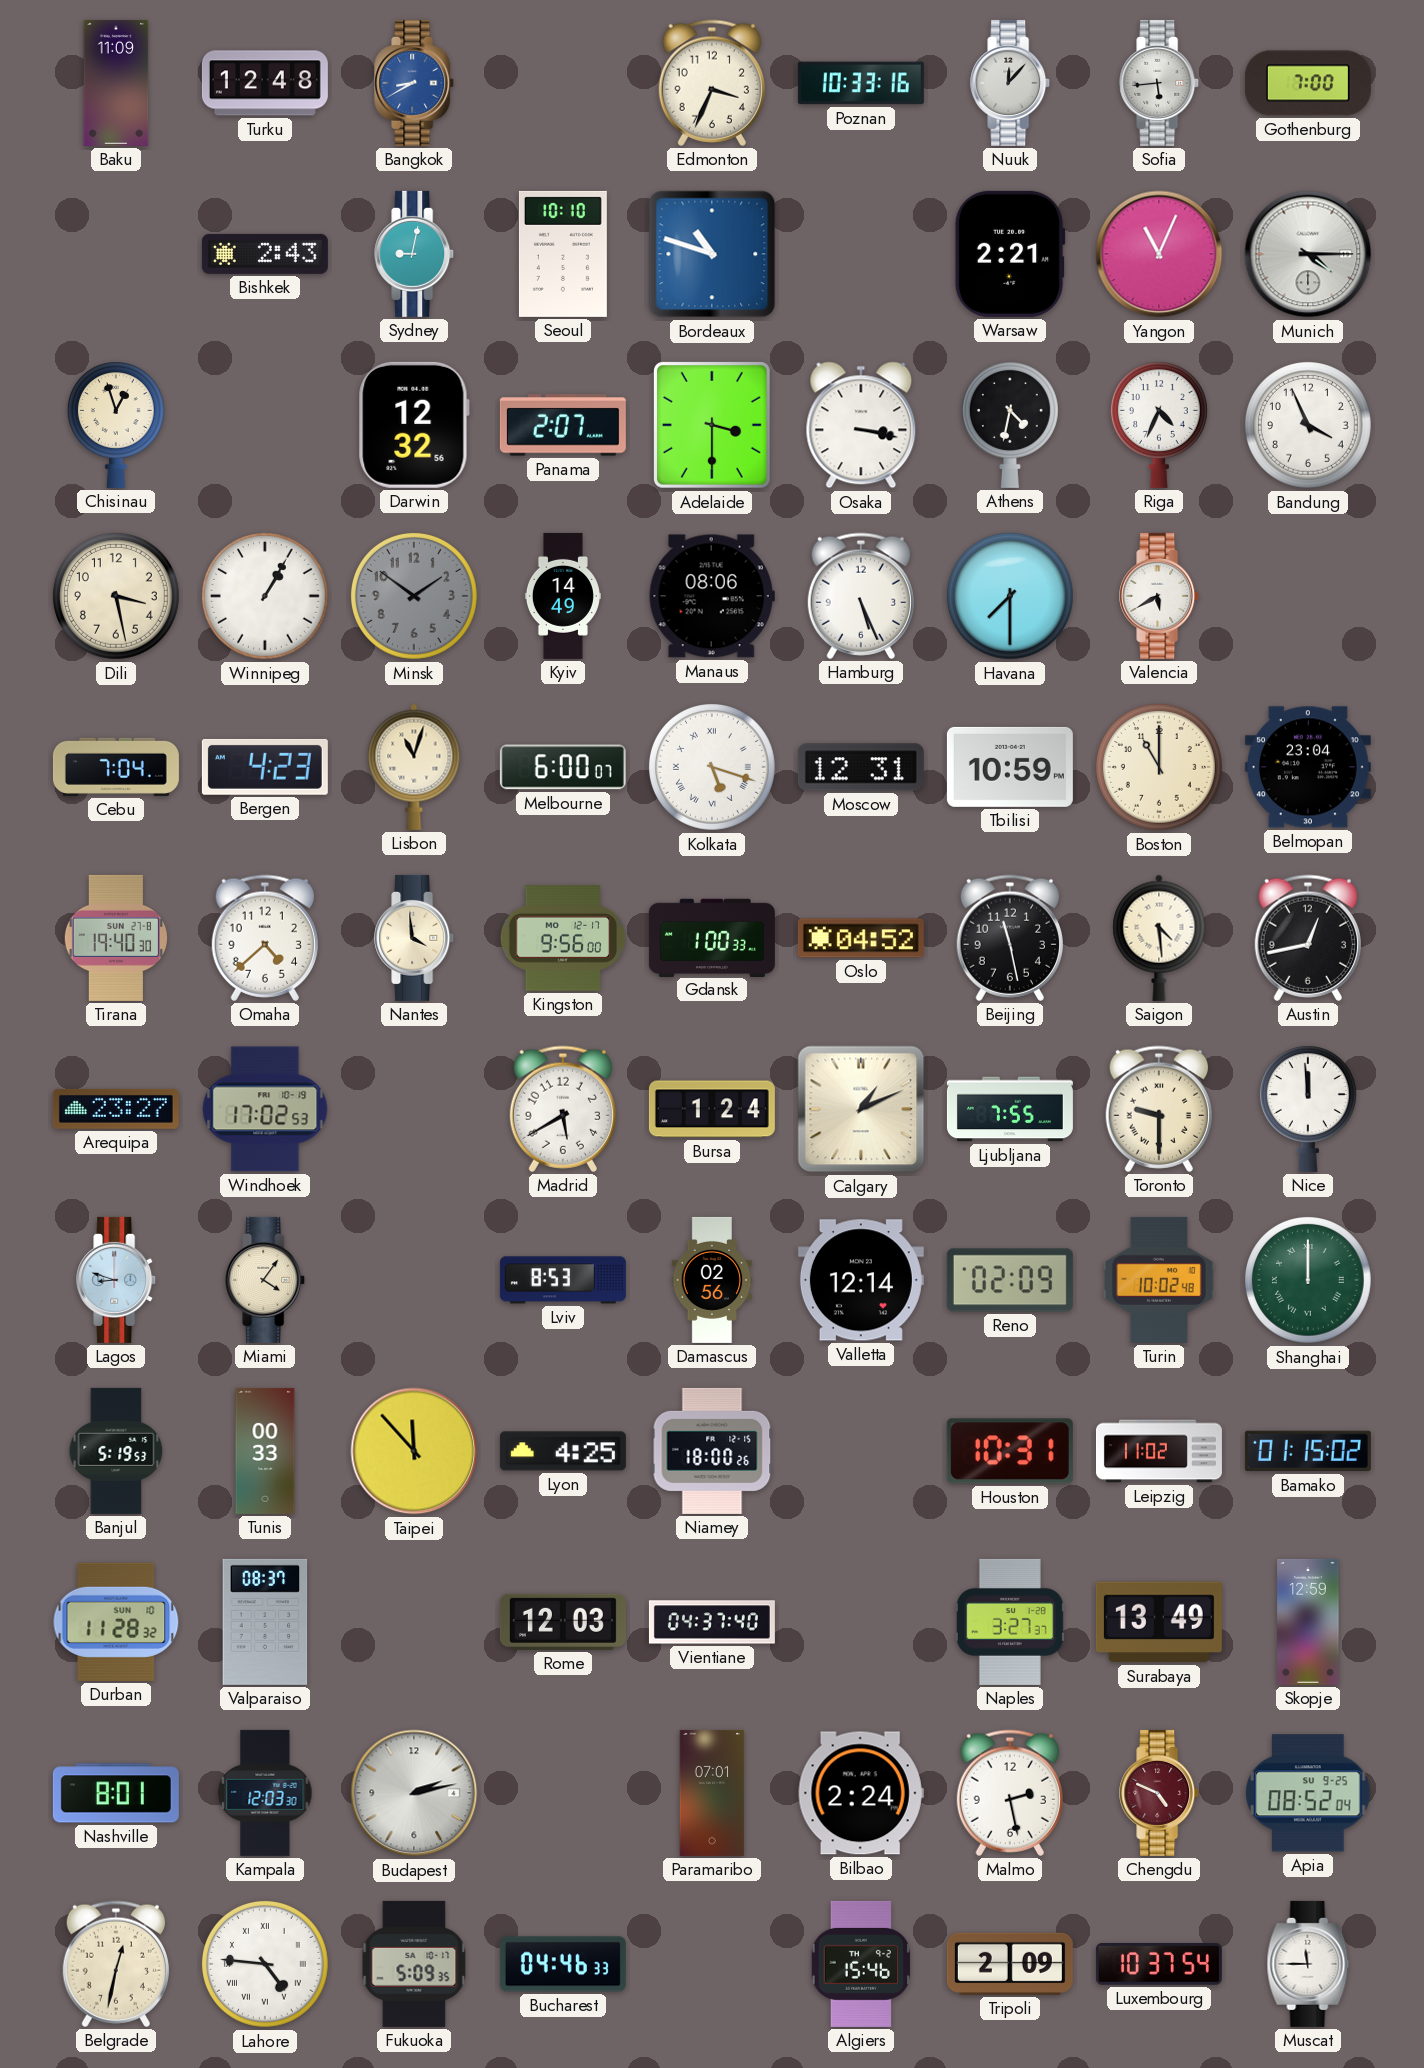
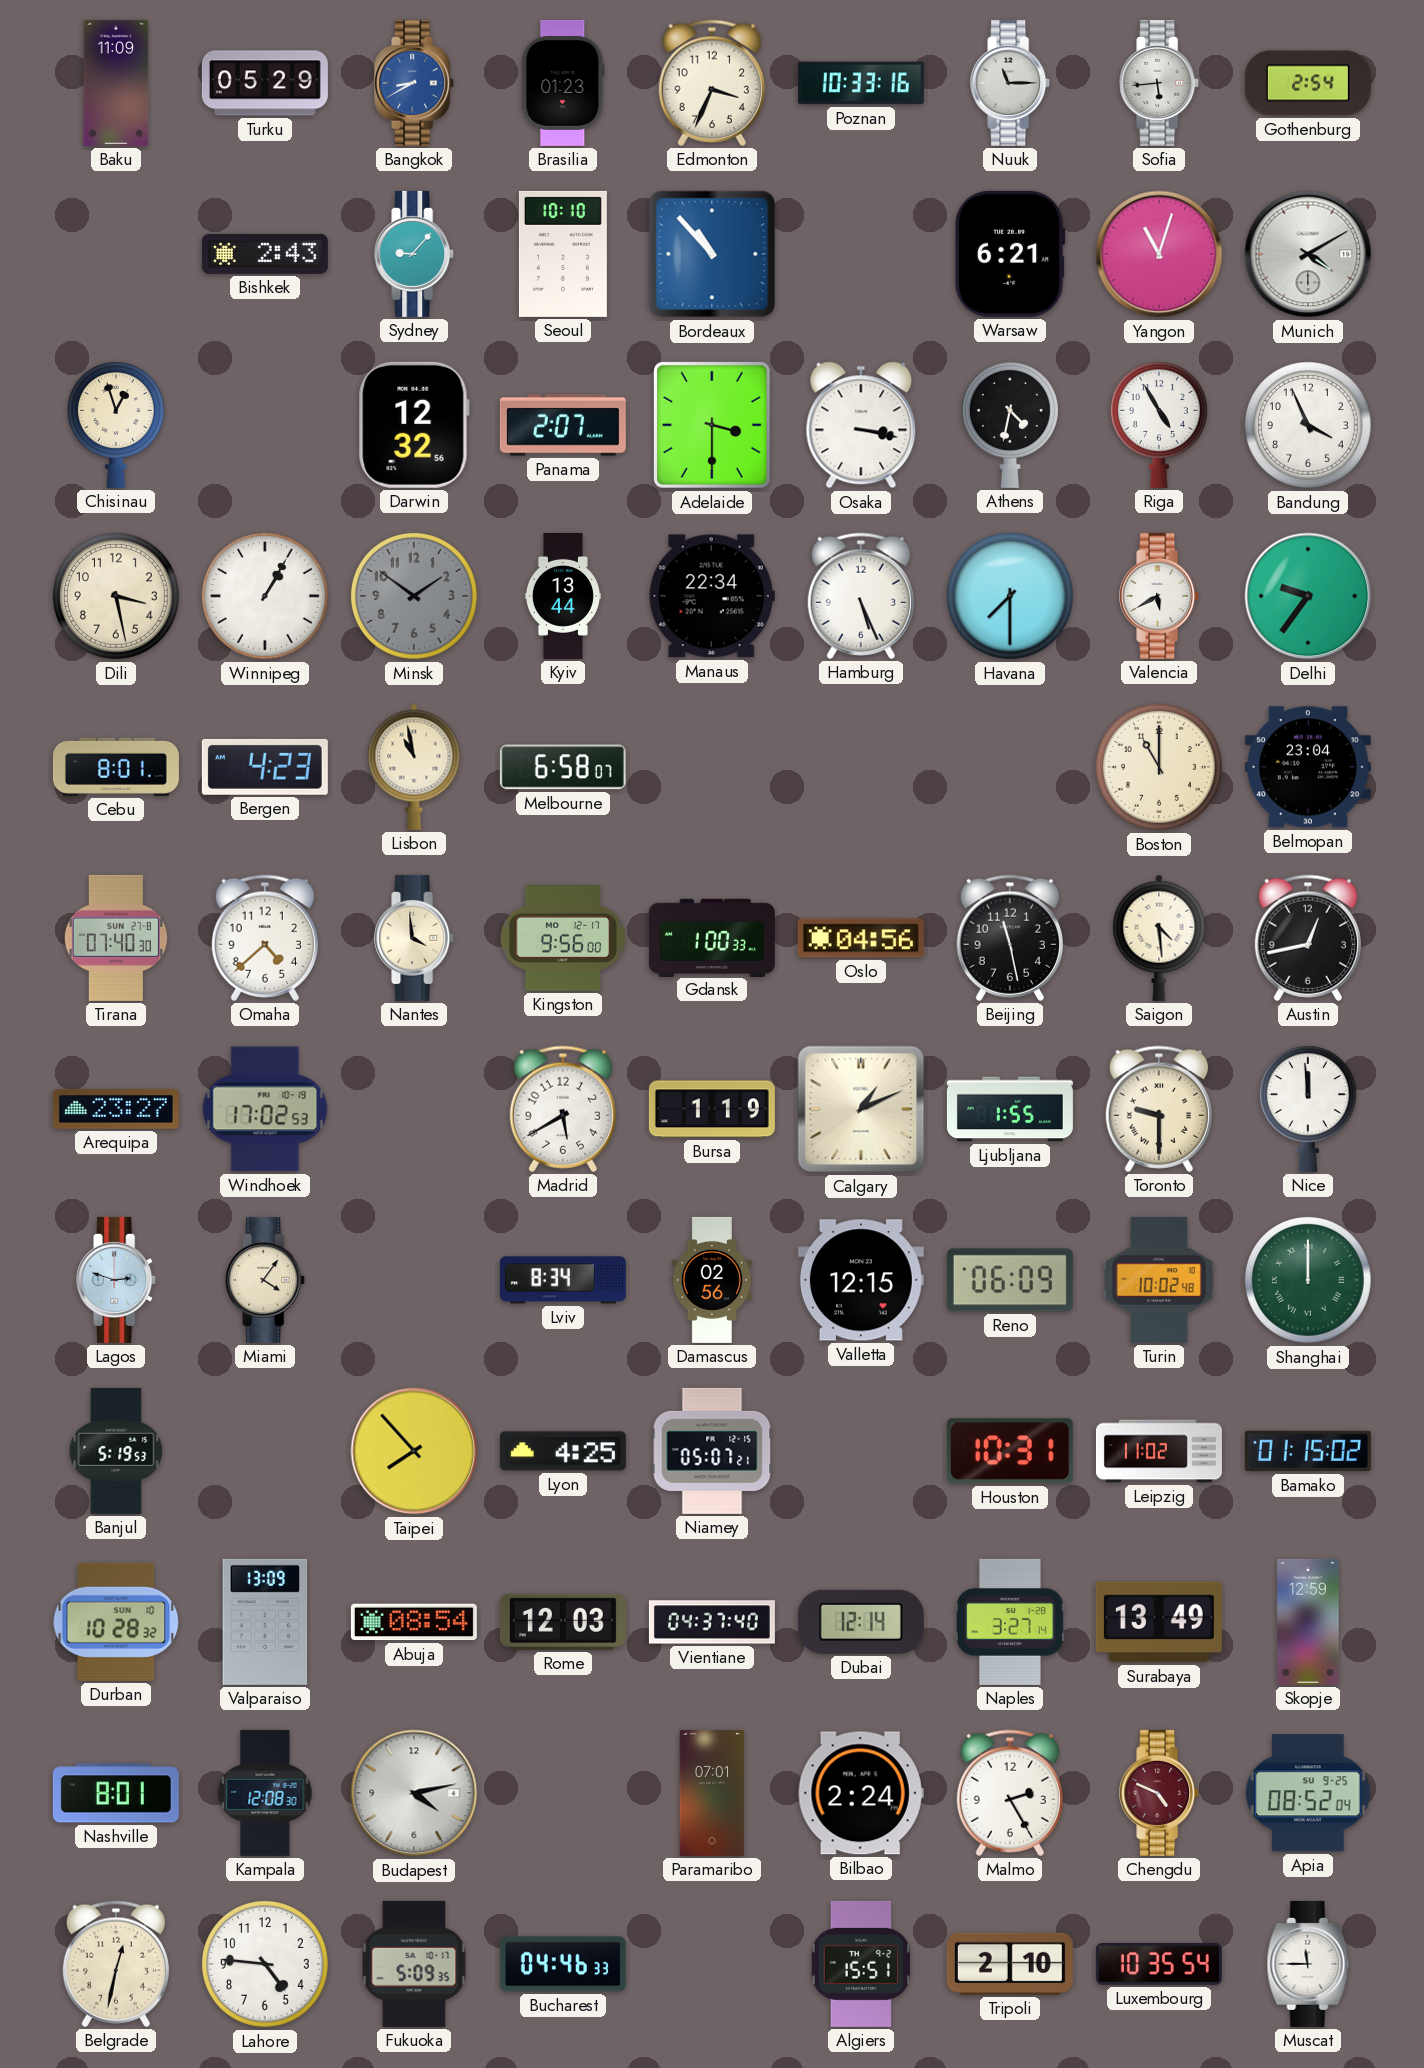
Turku: 12:48 -> 05:29 (265, 83)
Brasilia: none -> 01:23 (563, 83)
Nuuk: 12:07 -> 11:15 (1011, 83)
Gothenburg: 7:00 -> 2:54 (1308, 83)
Sydney: 9:02 -> 9:07 (415, 254)
Bordeaux: 10:48 -> 10:53 (712, 254)
Warsaw: 2:21 -> 6:21 (1010, 254)
Yangon: 11:04 -> 11:03 (1159, 254)
Munich: 4:15 -> 4:10 (1308, 254)
Riga: 4:34 -> 4:55 (1159, 425)
Kyiv: 14:49 -> 13:44 (563, 596)
Manaus: 08:06 -> 22:34 (712, 596)
Delhi: none -> 9:36 (1308, 596)
Cebu: 7:04 -> 8:01 (116, 767)
Lisbon: 11:03 -> 10:58 (414, 767)
Melbourne: 6:00 -> 6:58 (563, 767)
Kolkata: 5:18 -> none (712, 767)
Moscow: 12:31 -> none (861, 767)
Tbilisi: 10:59 -> none (1010, 767)
Tirana: 19:40 -> 07:40 (116, 938)
Oslo: 04:52 -> 04:56 (861, 938)
Bursa: 1:24 -> 1:19 (712, 1109)
Ljubljana: 7:55 -> 1:55 (1010, 1109)
Lagos: 8:48 -> 2:48 (117, 1280)
Lviv: 8:53 -> 8:34 (563, 1280)
Valletta: 12:14 -> 12:15 (861, 1280)
Reno: 02:09 -> 06:09 (1010, 1280)
Tunis: 00:33 -> none (265, 1451)
Taipei: 11:53 -> 7:53 (414, 1451)
Niamey: 18:00 -> 05:07 (712, 1451)
Durban: 11:28 -> 10:28 (116, 1622)
Valparaiso: 08:37 -> 13:09 (265, 1622)
Abuja: none -> 08:54 (414, 1622)
Dubai: none -> 12:14 (861, 1622)
Naples: 3:27:37 -> 3:27:14 (1010, 1622)
Kampala: 12:03 -> 12:08 (265, 1793)
Budapest: 2:13 -> 4:13 (414, 1793)
Malmo: 2:28 -> 2:25 (1010, 1793)
Lahore numerals: Roman -> Arabic (265, 1964)
Algiers: 15:46 -> 15:51 (861, 1964)
Tripoli: 2:09 -> 2:10 (1010, 1964)
Luxembourg: 10:37 -> 10:35 (1159, 1965)
